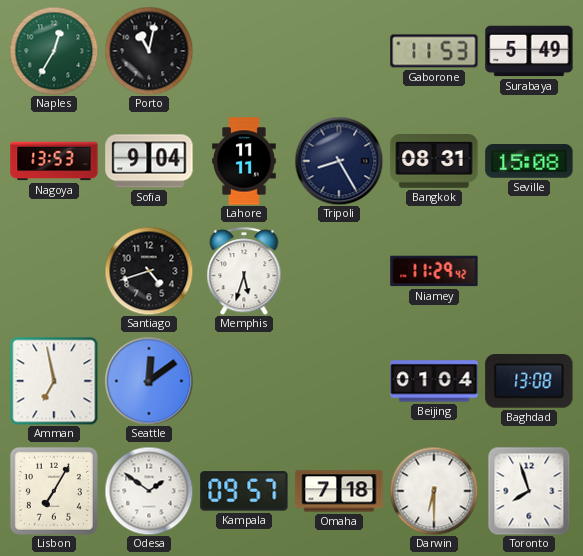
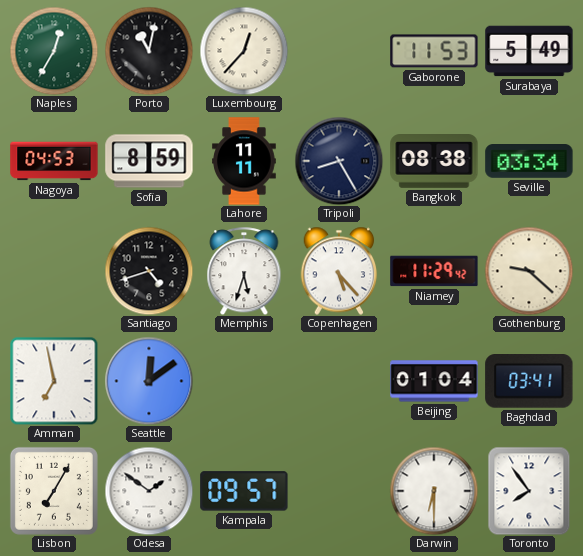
Luxembourg: none -> 12:37 (244, 51)
Nagoya: 13:53 -> 04:53 (54, 161)
Sofia: 9:04 -> 8:59 (149, 161)
Bangkok: 08:31 -> 08:38 (434, 162)
Seville: 15:08 -> 03:34 (529, 162)
Copenhagen: none -> 5:23 (339, 271)
Gothenburg: none -> 9:22 (529, 271)
Baghdad: 13:08 -> 03:41 (529, 382)
Omaha: 7:18 -> none (339, 491)
Toronto: 7:57 -> 7:54 (529, 491)
